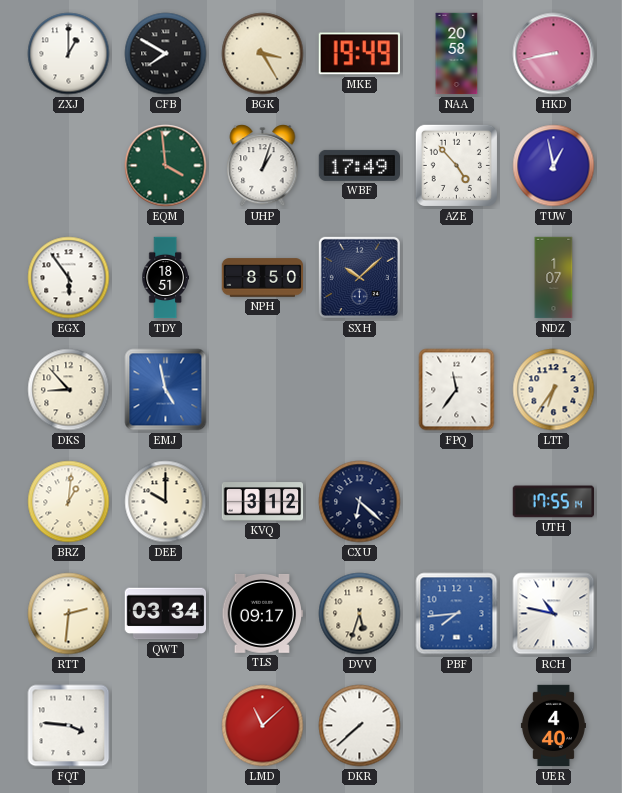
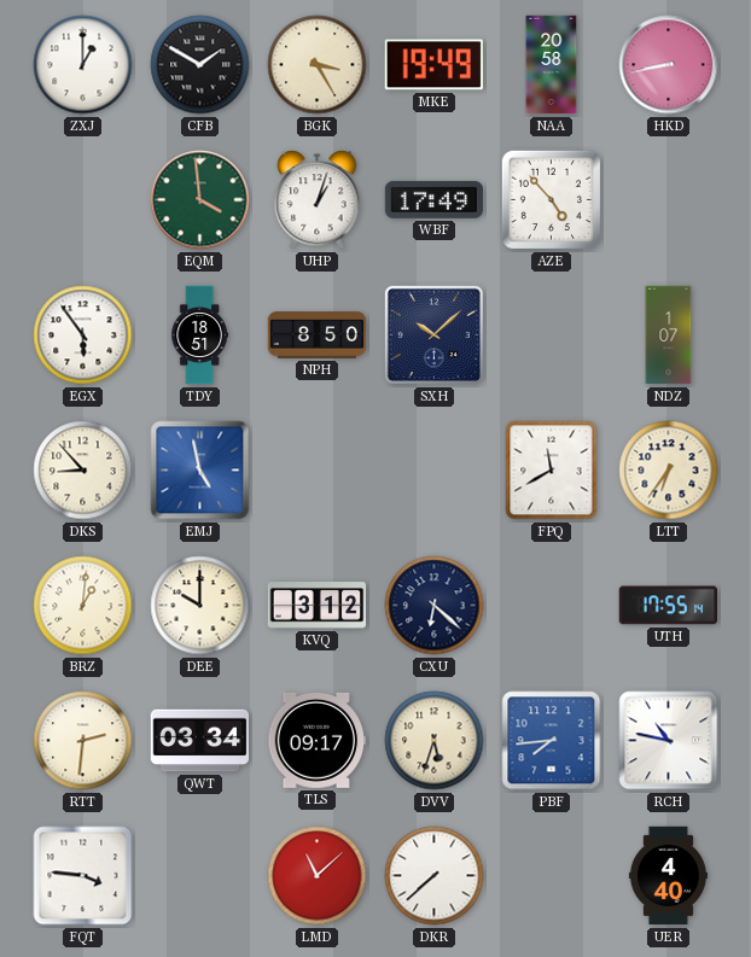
CFB: 7:50 -> 1:50 (200, 65)
TUW: 12:58 -> none (554, 166)
FPQ: 11:36 -> 11:40 (552, 471)
